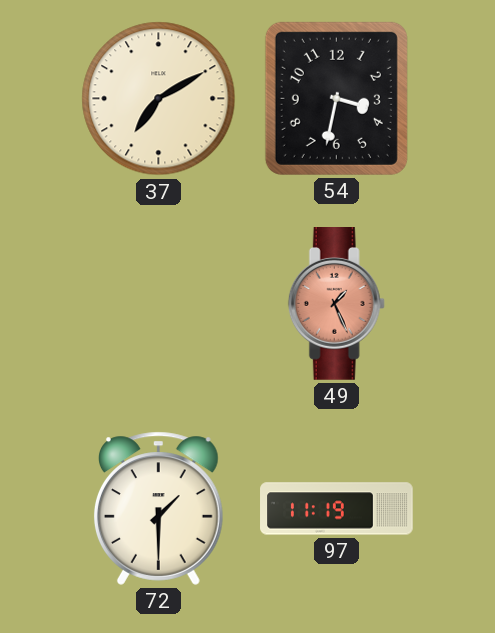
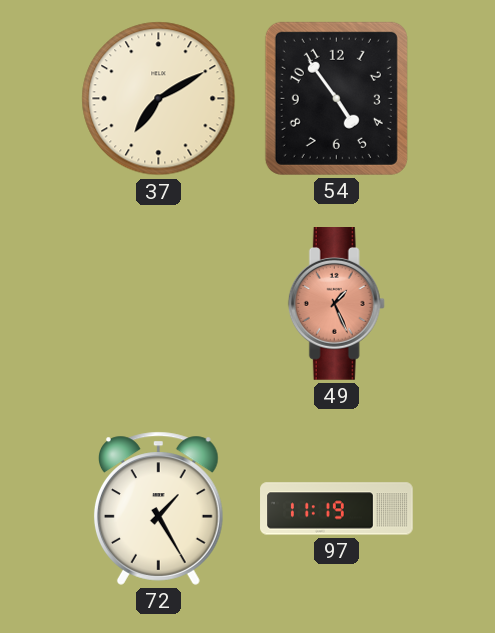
54: 3:32 -> 4:54 (336, 98)
72: 1:30 -> 1:25 (158, 508)
